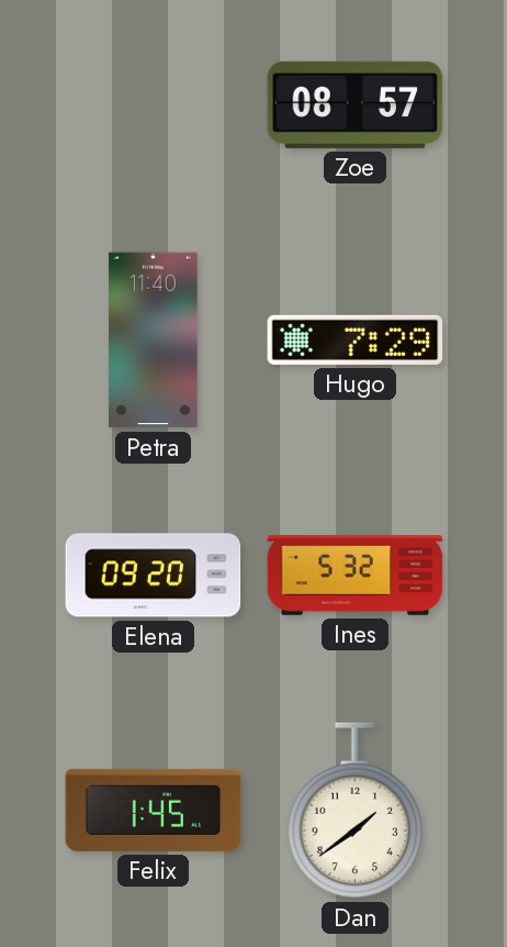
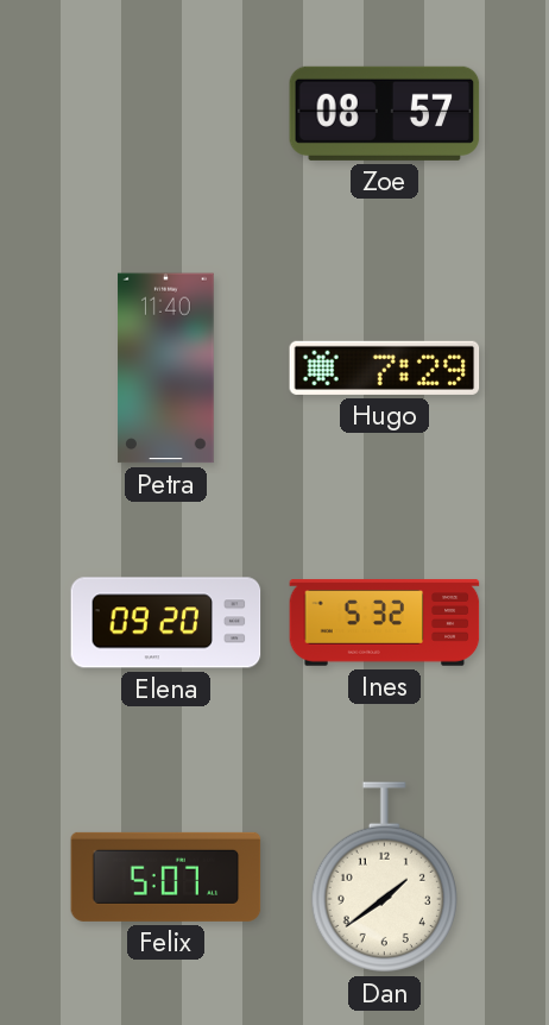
Felix: 1:45 -> 5:07 (166, 876)
